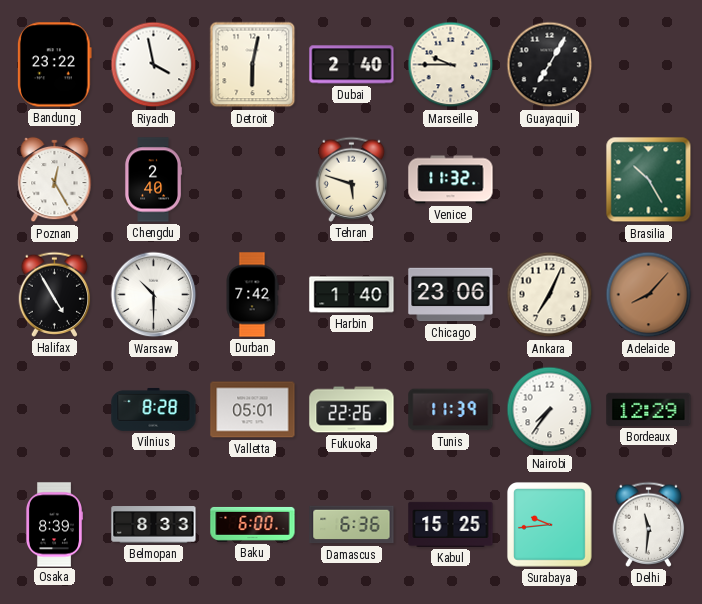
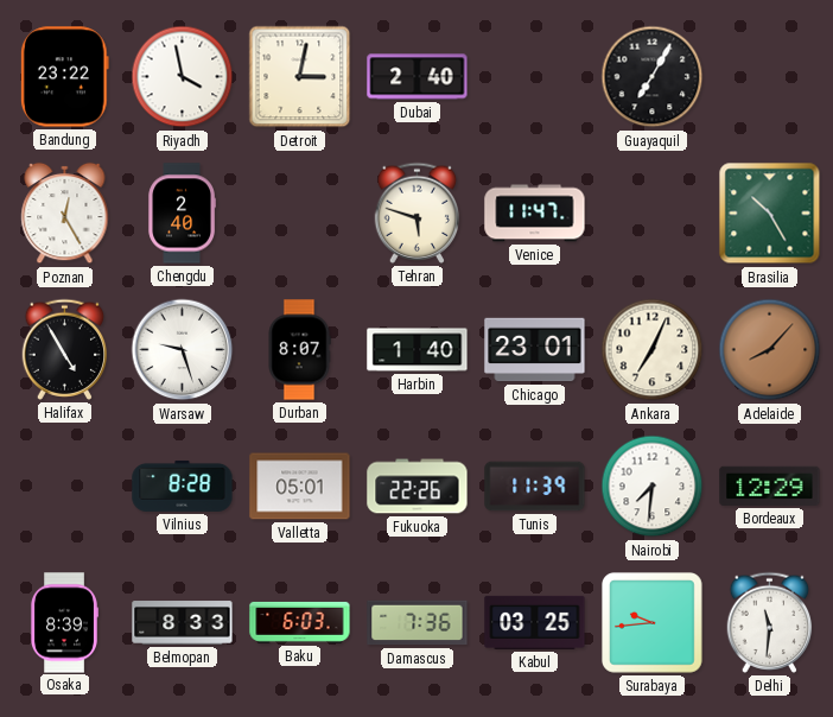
Detroit: 6:02 -> 3:02 (300, 77)
Marseille: 9:45 -> none (451, 65)
Venice: 11:32 -> 11:47 (535, 214)
Warsaw: 10:30 -> 9:27 (183, 350)
Durban: 7:42 -> 8:07 (299, 350)
Chicago: 23:06 -> 23:01 (535, 350)
Nairobi: 7:36 -> 7:31 (653, 487)
Baku: 6:00 -> 6:03 (300, 622)
Damascus: 6:36 -> 7:36 (418, 623)
Kabul: 15:25 -> 03:25 (535, 622)
